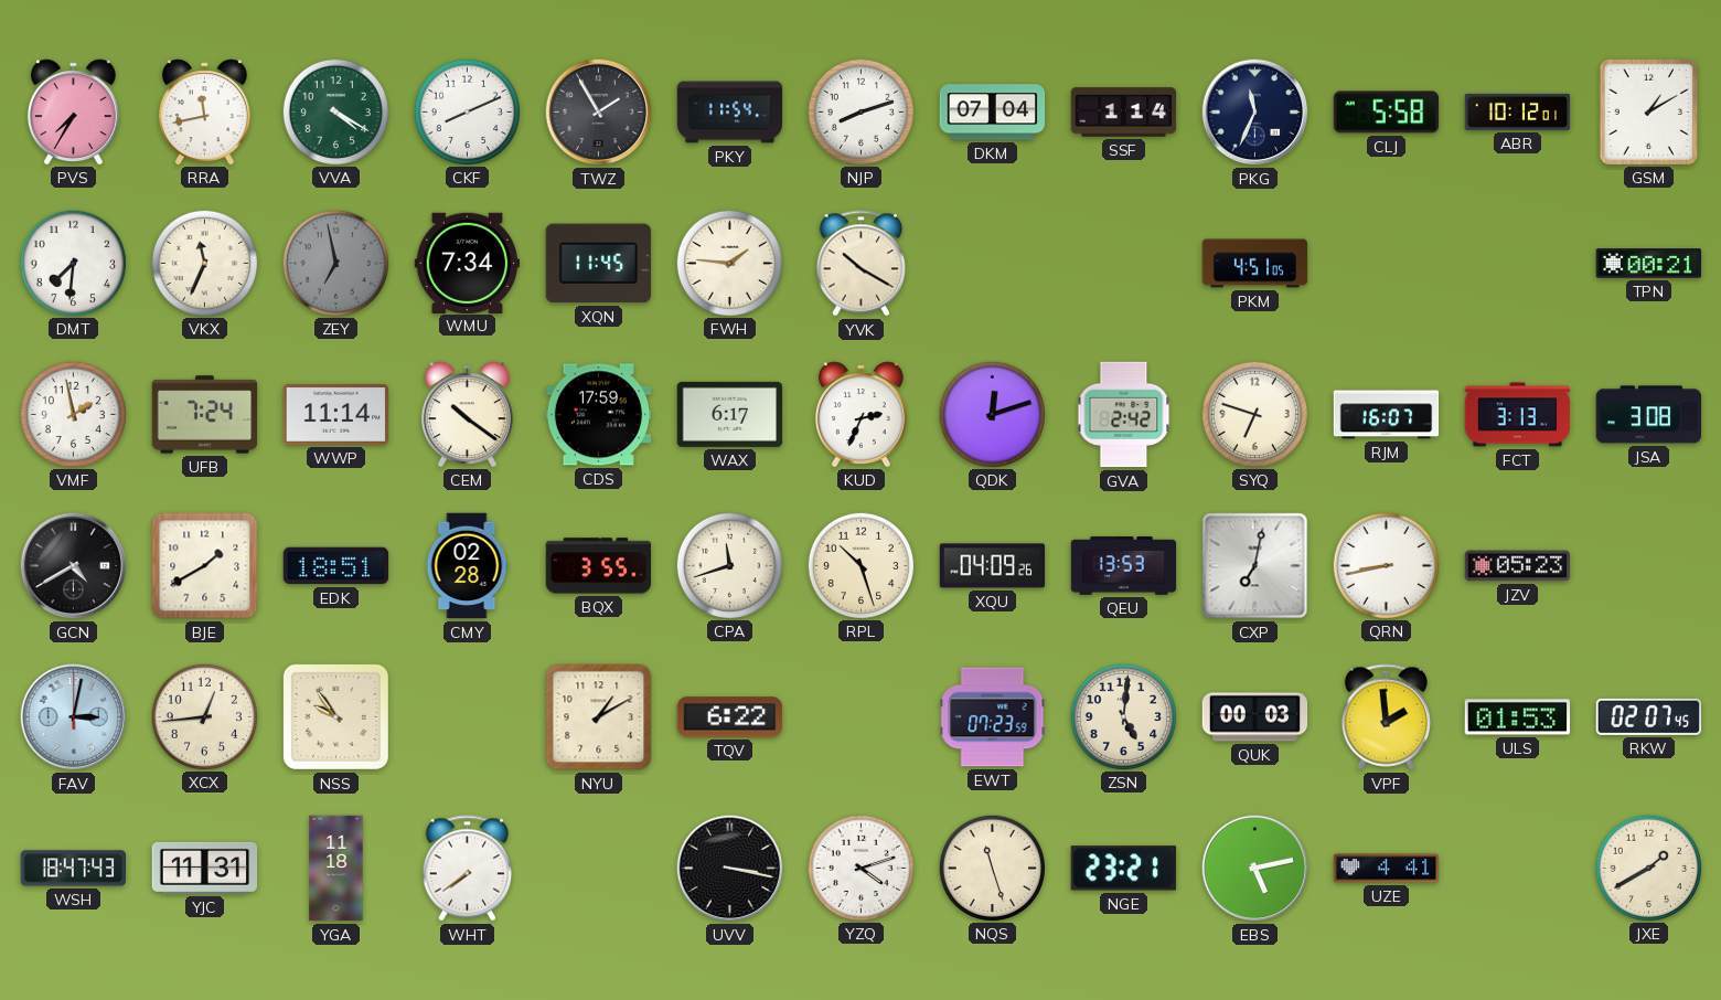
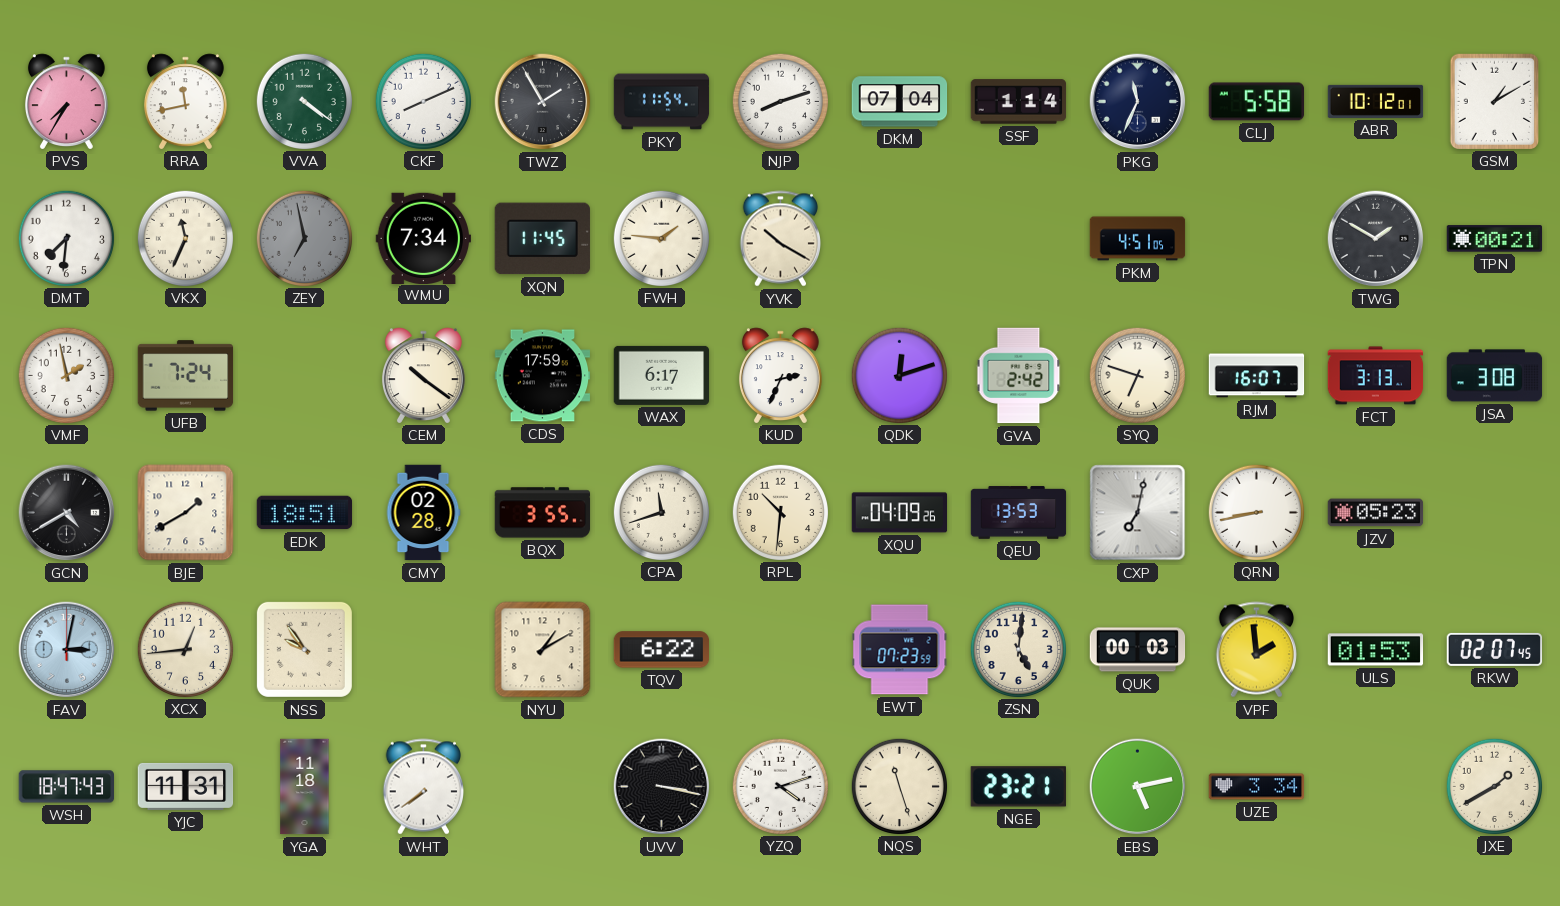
VVA: 4:20 -> 4:21 (304, 101)
TWG: none -> 1:50 (1376, 239)
WWP: 11:14 -> none (336, 415)
RPL: 10:27 -> 10:31 (780, 512)
UZE: 4:41 -> 3:34 (1257, 787)
